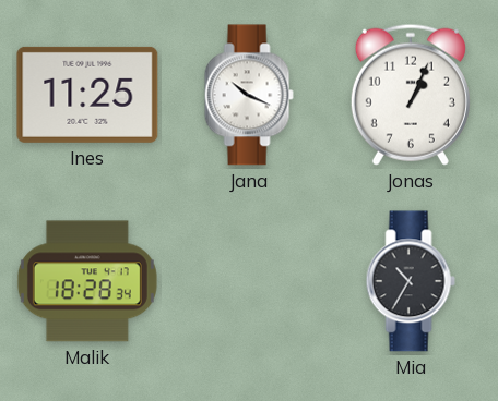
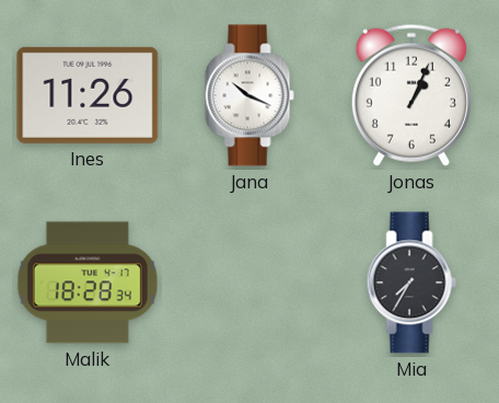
Ines: 11:25 -> 11:26 (88, 95)
Mia: 10:35 -> 7:35 (411, 283)
